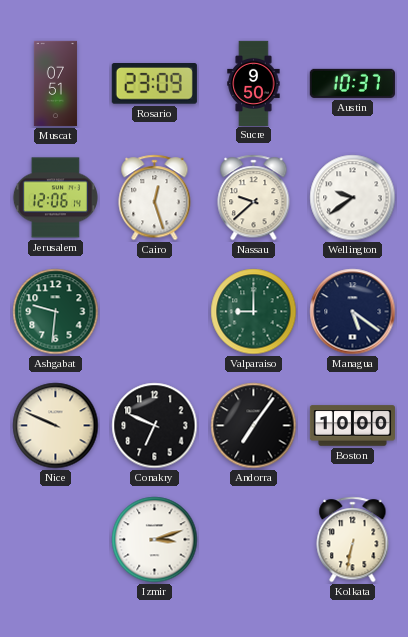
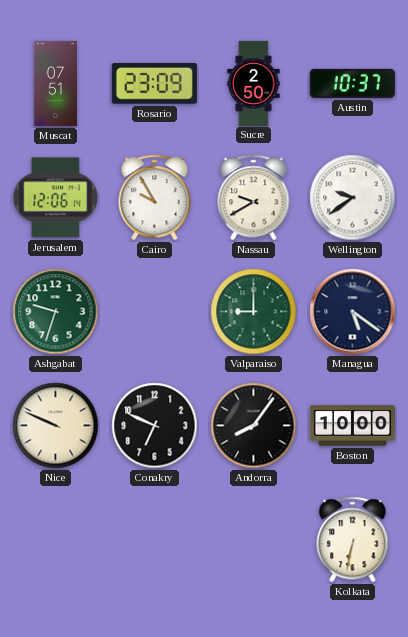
Sucre: 9:50 -> 2:50 (254, 83)
Cairo: 12:27 -> 9:55 (155, 198)
Nassau: 9:38 -> 9:40 (254, 198)
Ashgabat: 9:31 -> 9:33 (56, 312)
Andorra: 7:06 -> 8:06 (254, 426)
Izmir: 3:12 -> none (155, 540)
